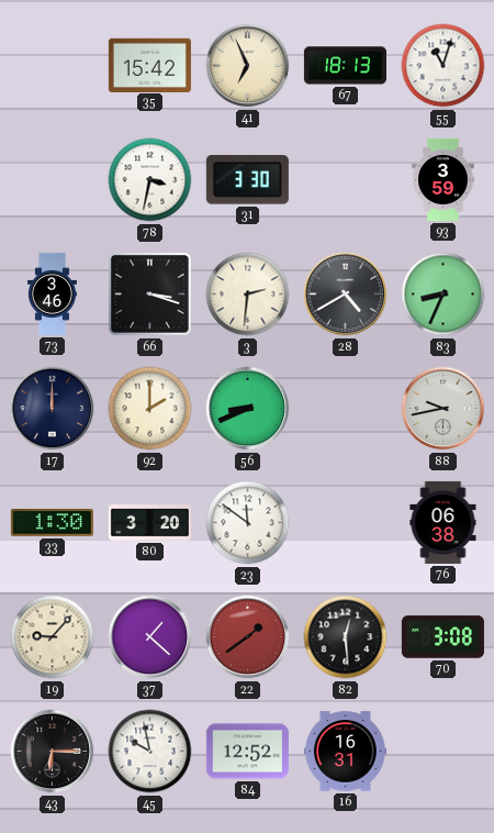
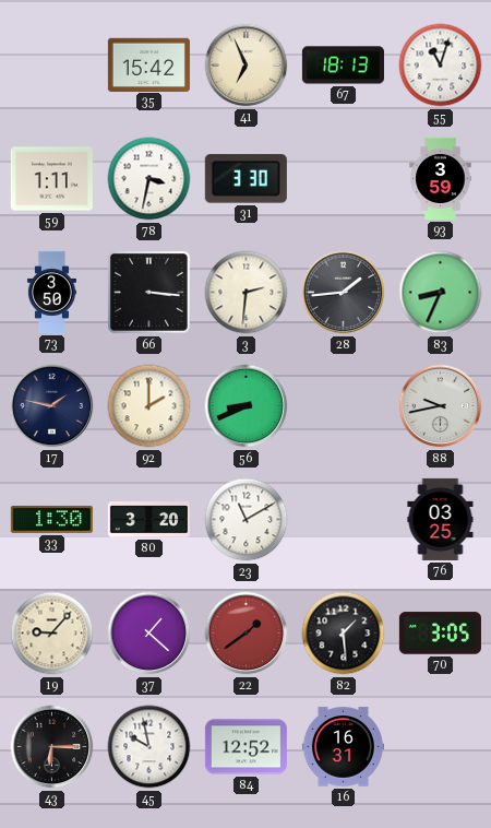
59: none -> 1:11 (51, 179)
73: 3:46 -> 3:50 (51, 292)
66: 3:18 -> 3:16 (149, 293)
28: 4:40 -> 1:44 (344, 293)
17: 12:00 -> 1:47 (52, 406)
23: 11:51 -> 11:10 (247, 520)
76: 06:38 -> 03:25 (441, 519)
82: 12:29 -> 1:29 (344, 634)
70: 3:08 -> 3:05 (440, 634)
